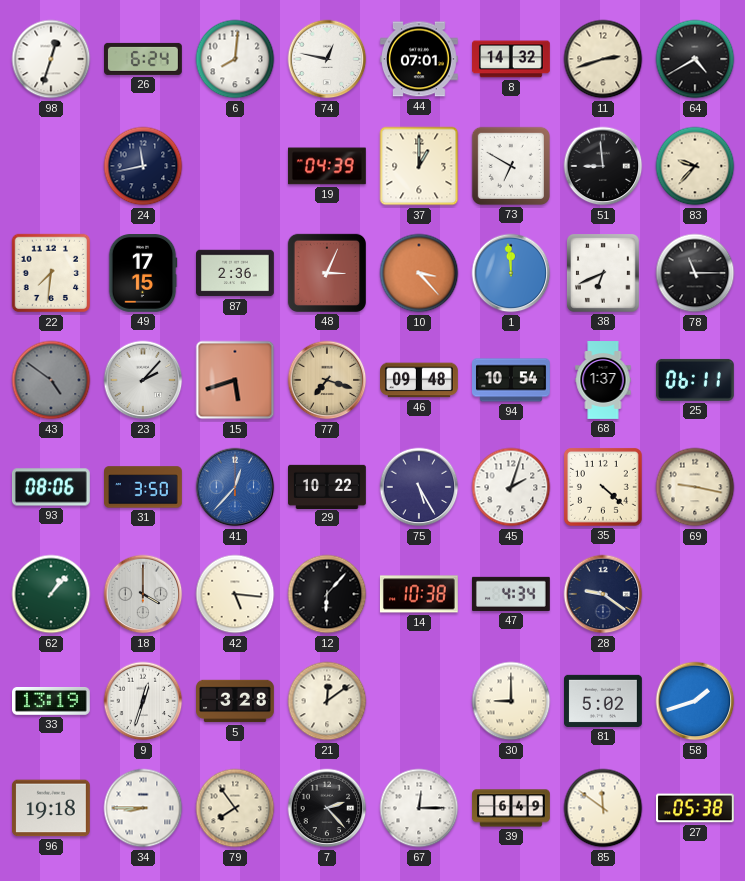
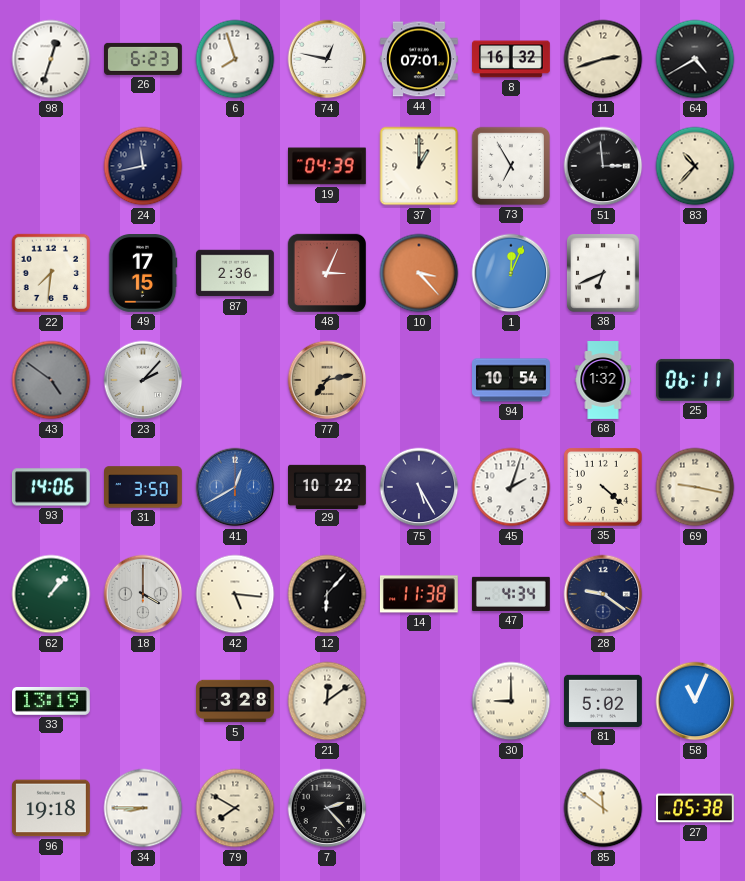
26: 6:24 -> 6:23 (144, 59)
6: 8:01 -> 7:57 (235, 59)
8: 14:32 -> 16:32 (512, 59)
73: 6:50 -> 6:55 (511, 166)
51: 8:59 -> 2:59 (603, 166)
83: 9:37 -> 10:37 (695, 166)
1: 11:59 -> 12:04 (511, 273)
78: 11:15 -> none (695, 273)
15: 5:42 -> none (235, 380)
77: 7:18 -> 7:13 (327, 380)
46: 09:48 -> none (420, 380)
68: 1:37 -> 1:32 (603, 380)
93: 08:06 -> 14:06 (51, 487)
41: 12:37 -> 12:40 (235, 487)
14: 10:38 -> 11:38 (419, 594)
9: 12:33 -> none (143, 701)
58: 1:42 -> 11:04 (695, 701)
79: 7:54 -> 7:50 (235, 808)
67: 12:15 -> none (419, 808)
39: 6:49 -> none (511, 808)
